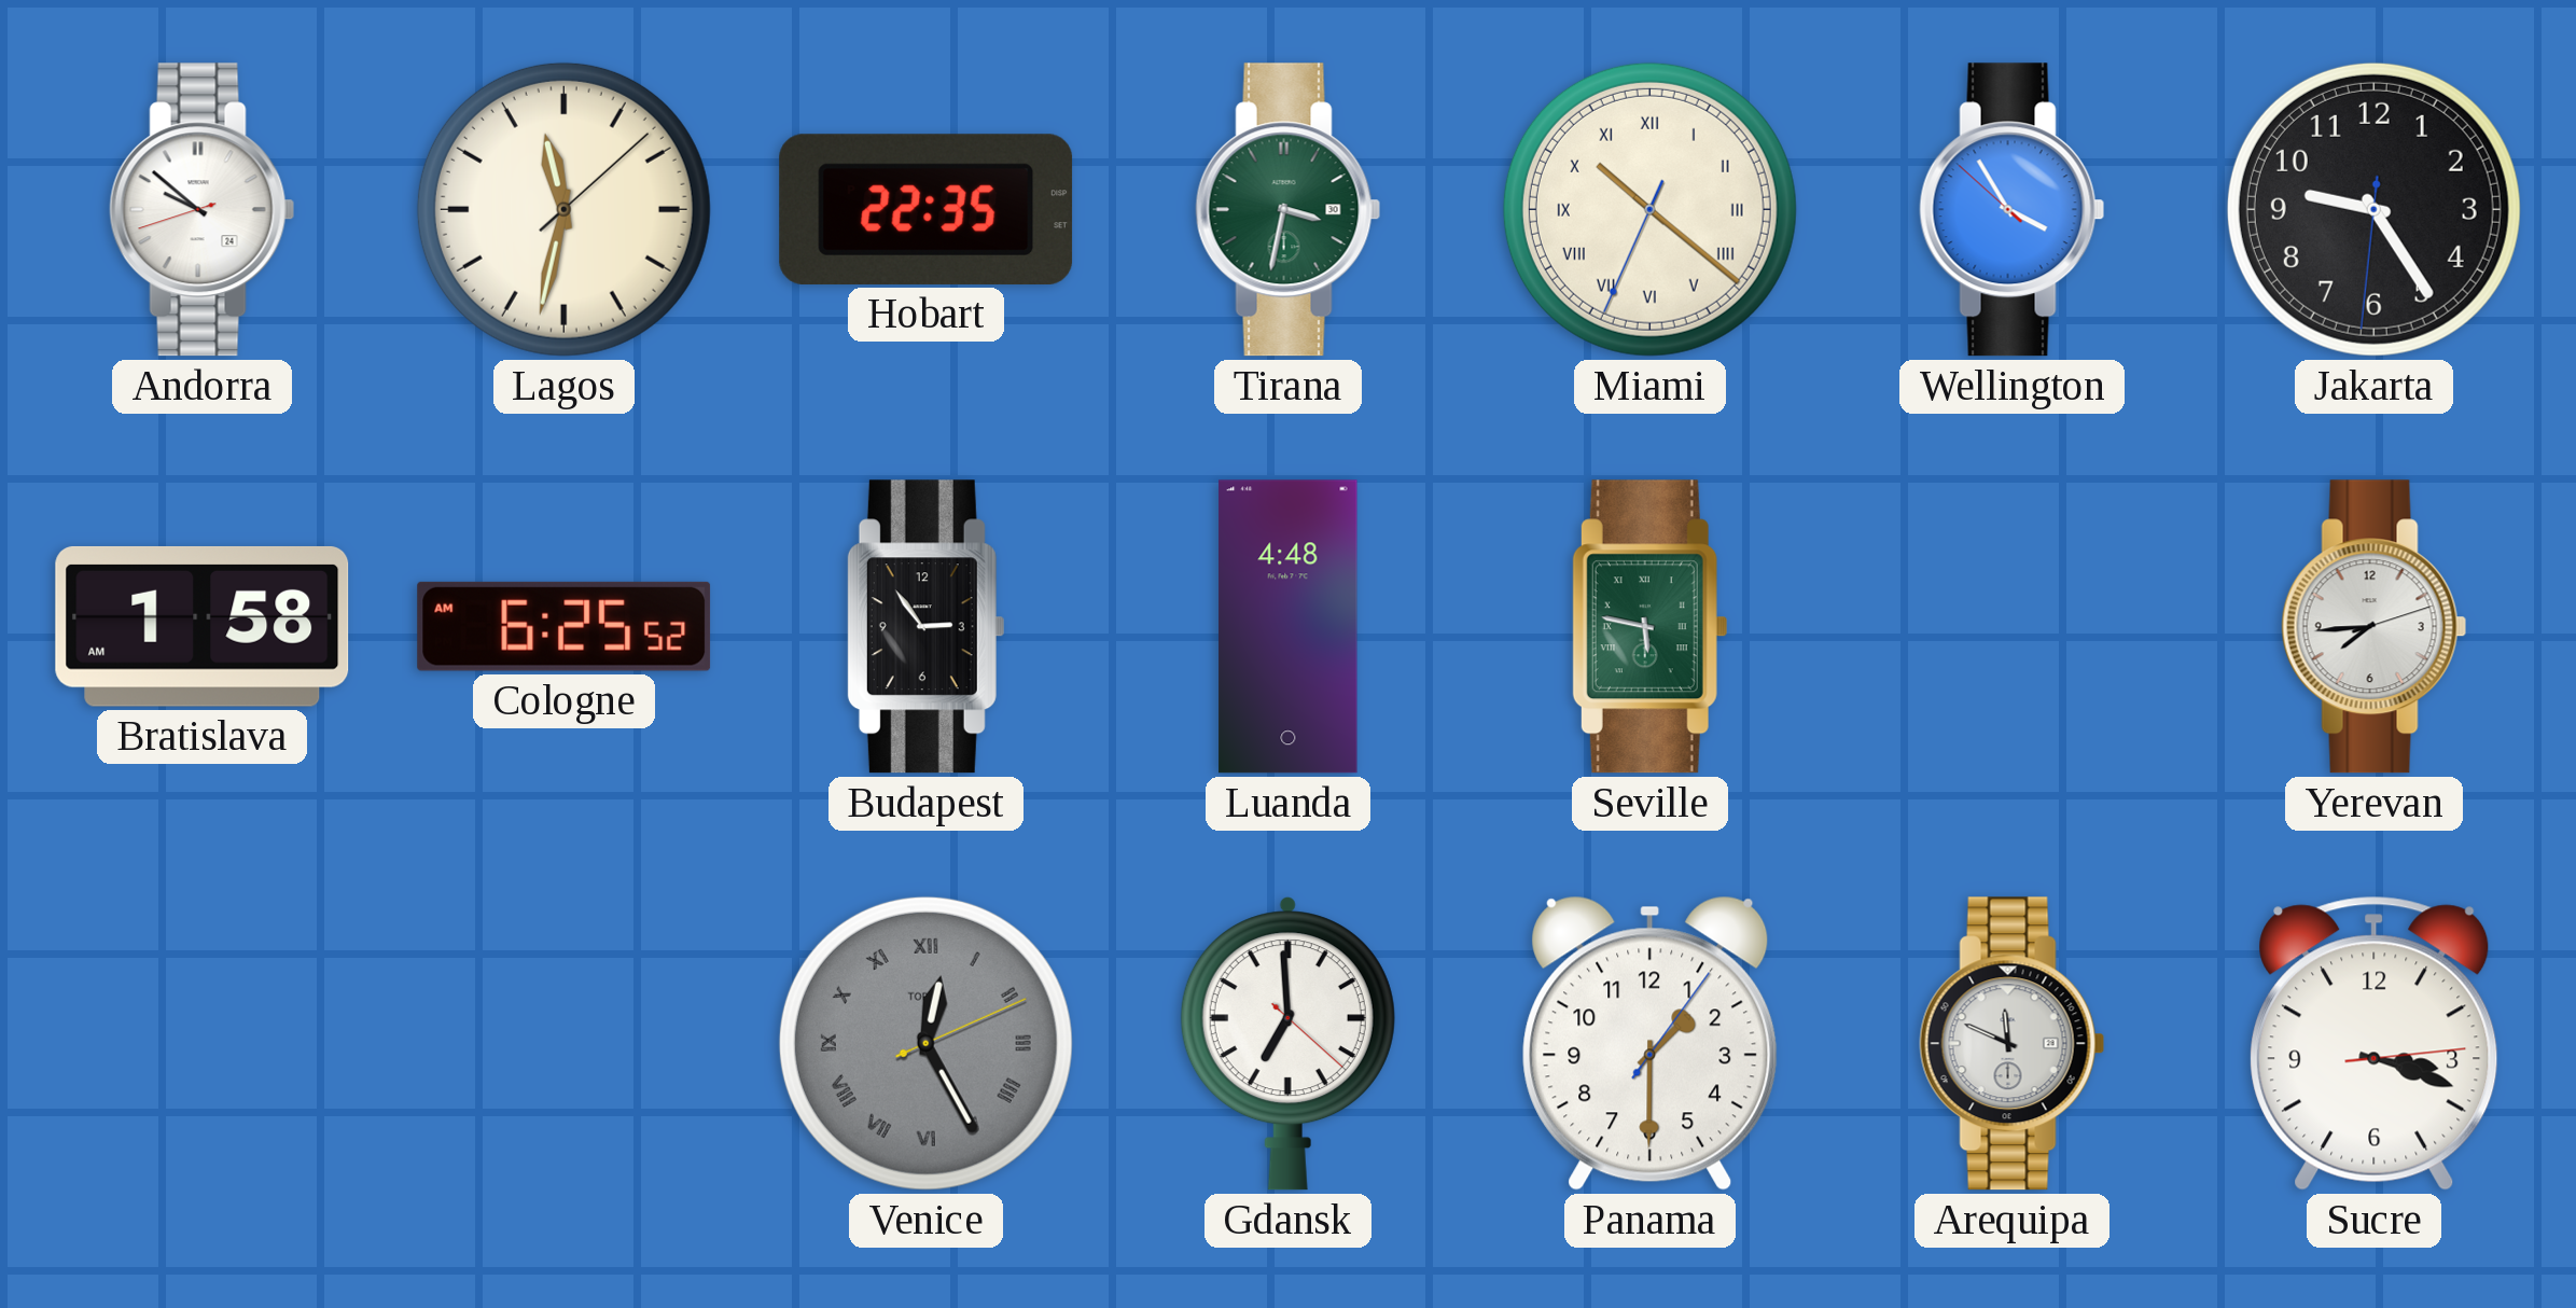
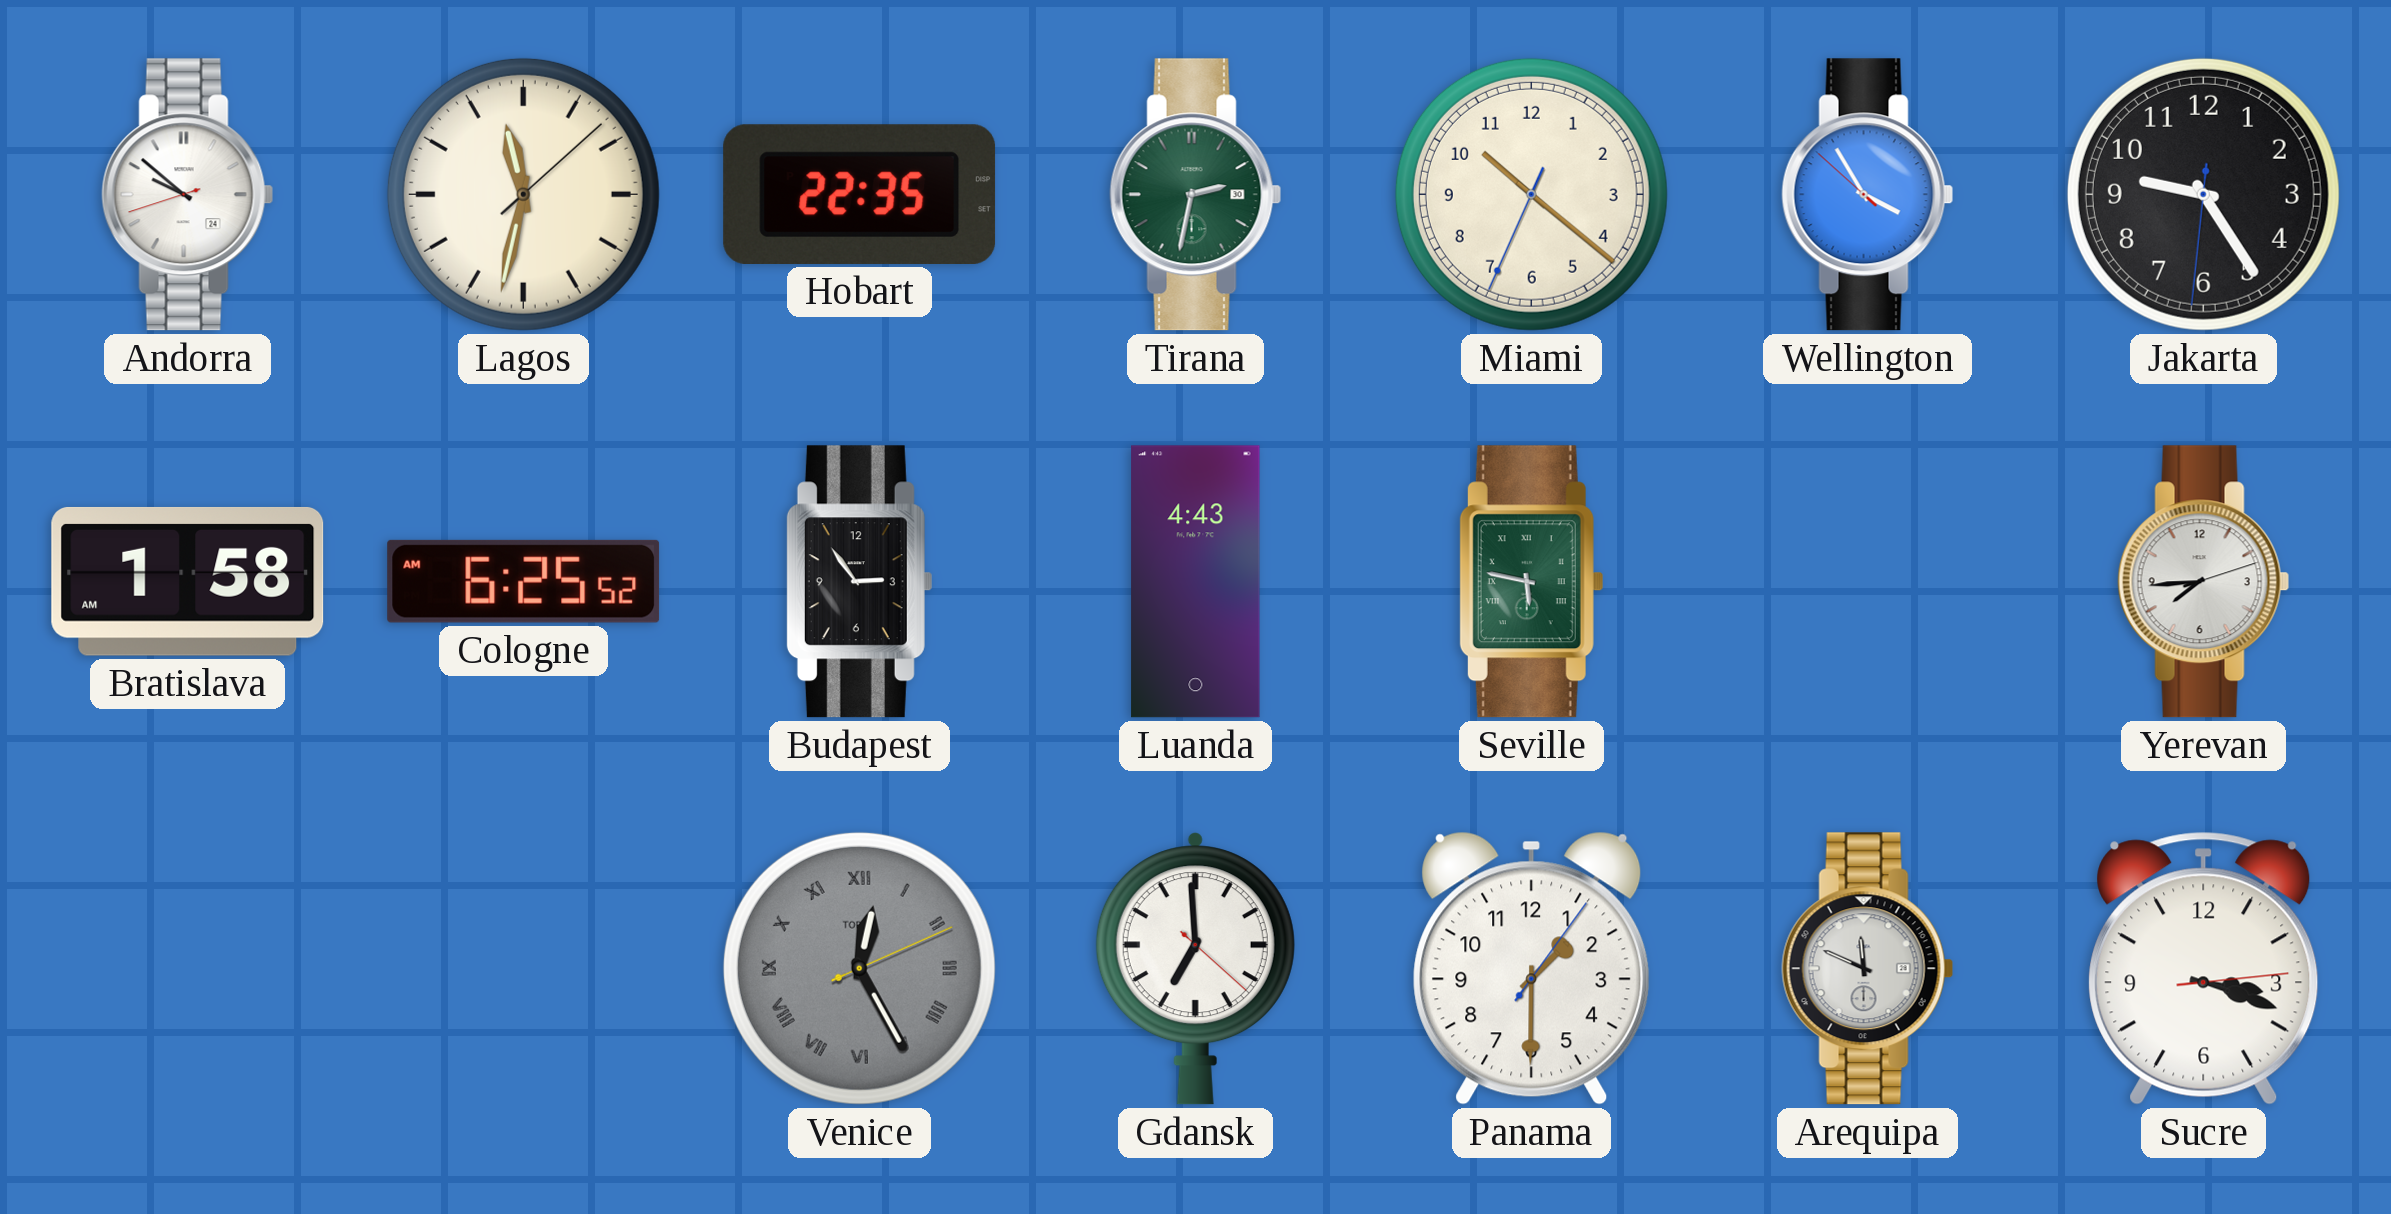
Tirana: 3:32 -> 2:32 (1196, 195)
Miami numerals: Roman -> Arabic (1531, 194)
Luanda: 4:48 -> 4:43 (1196, 582)
